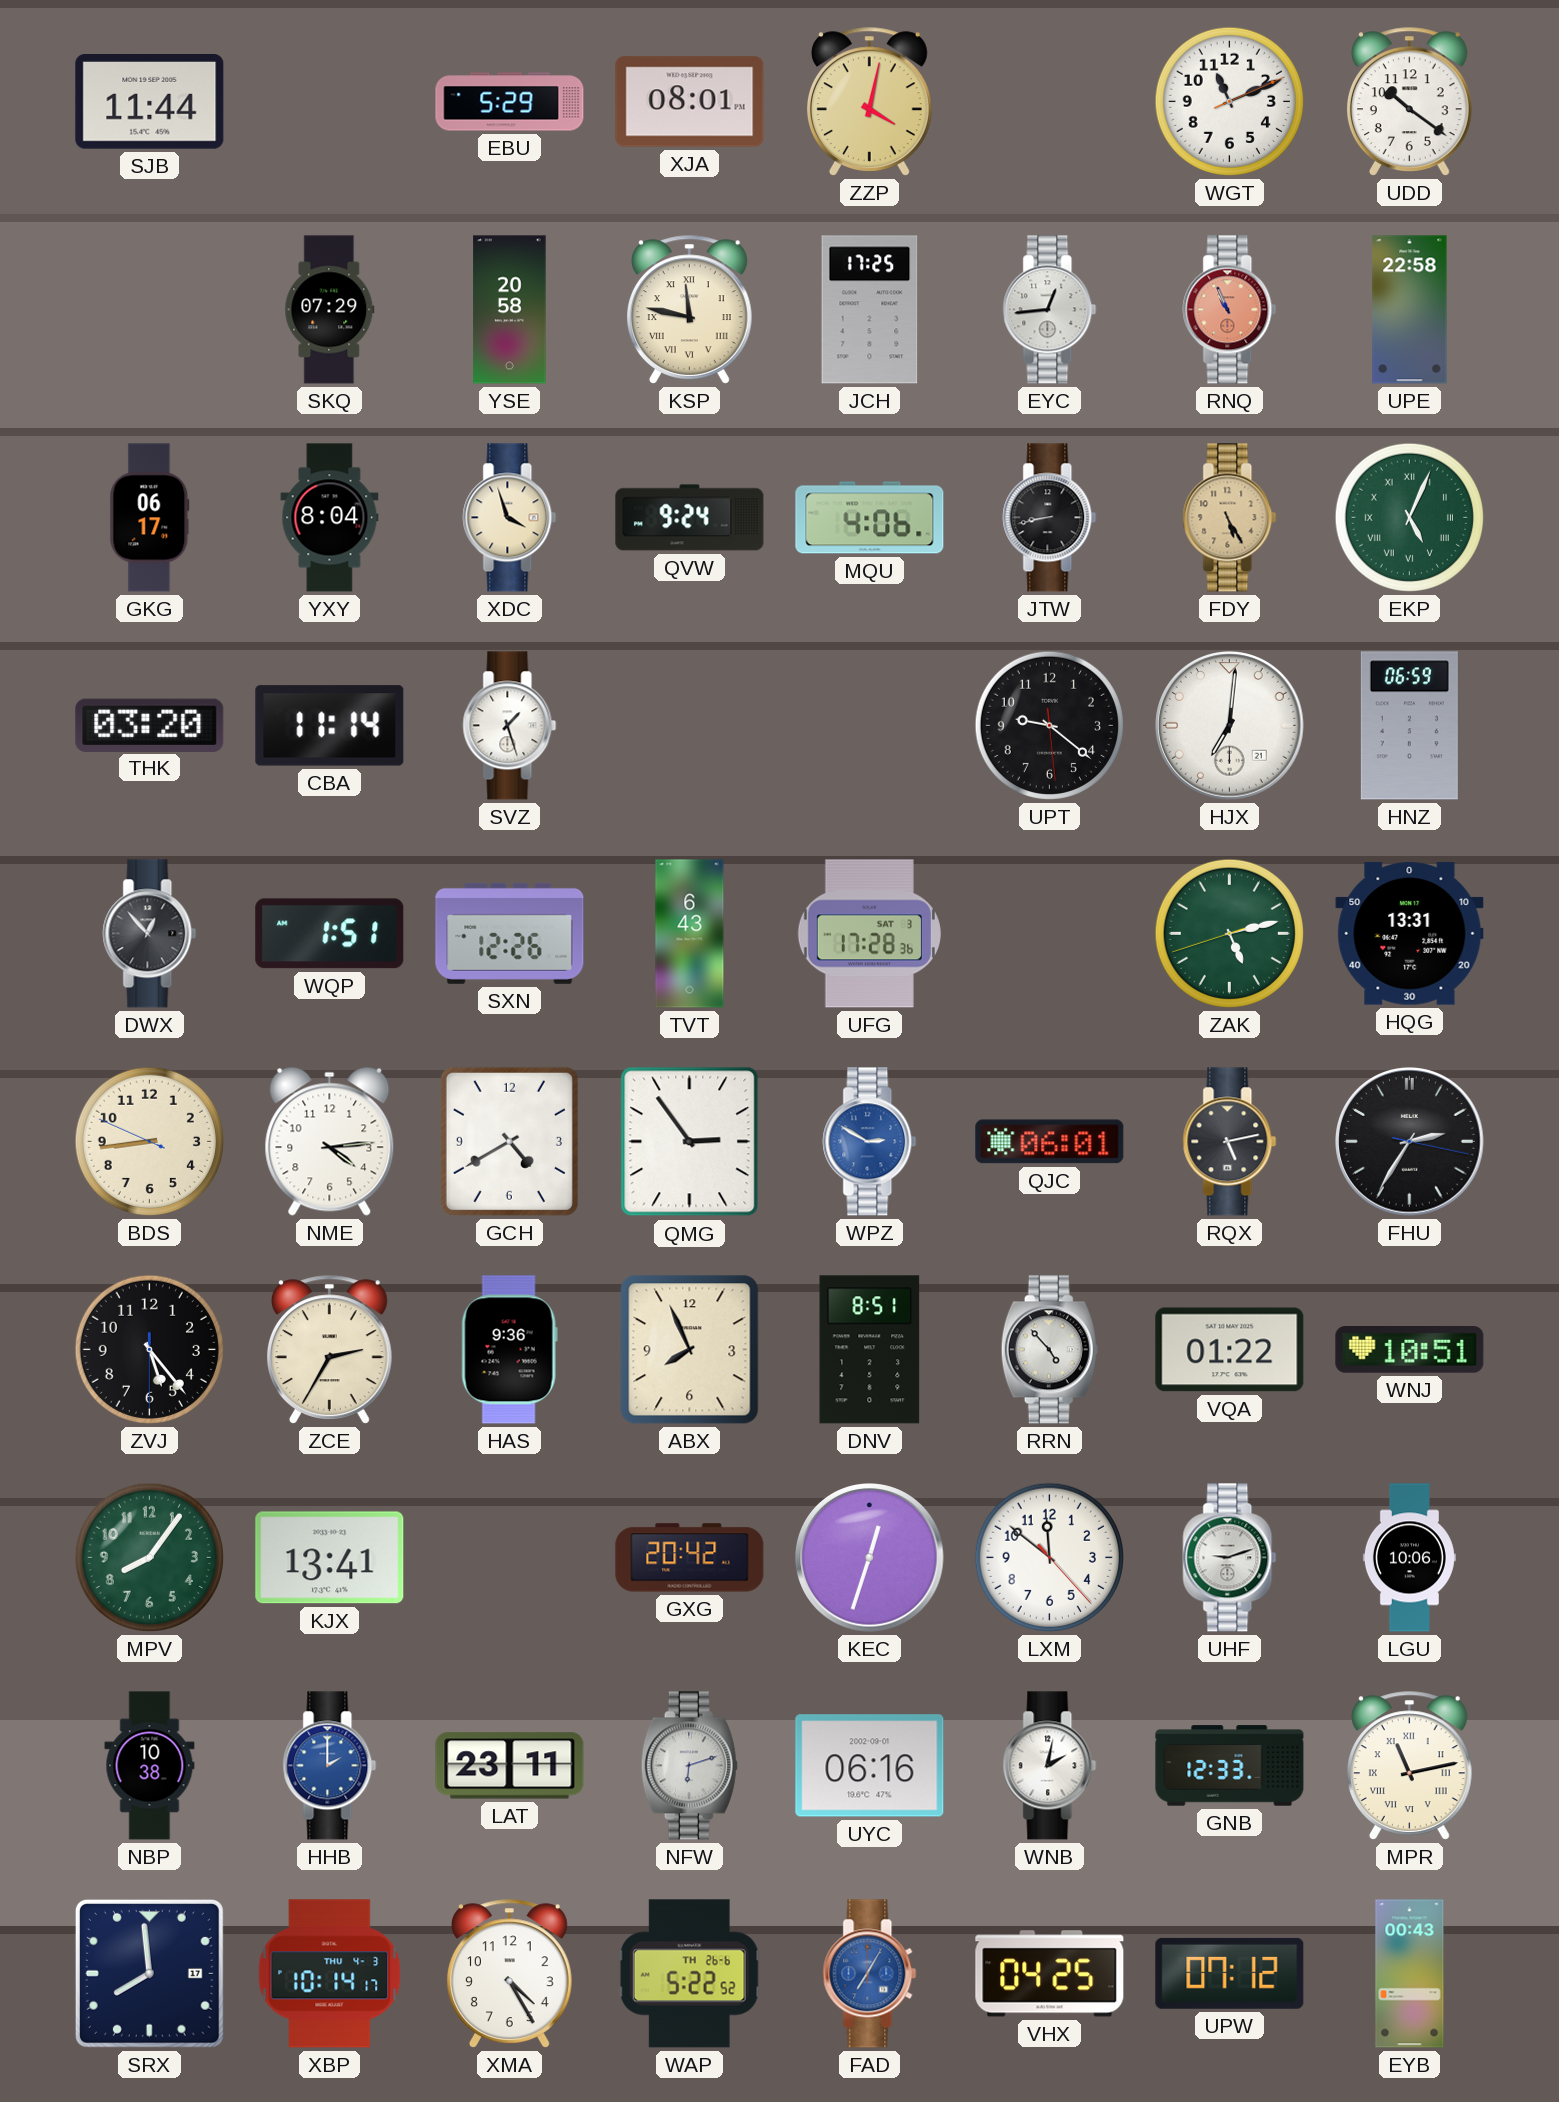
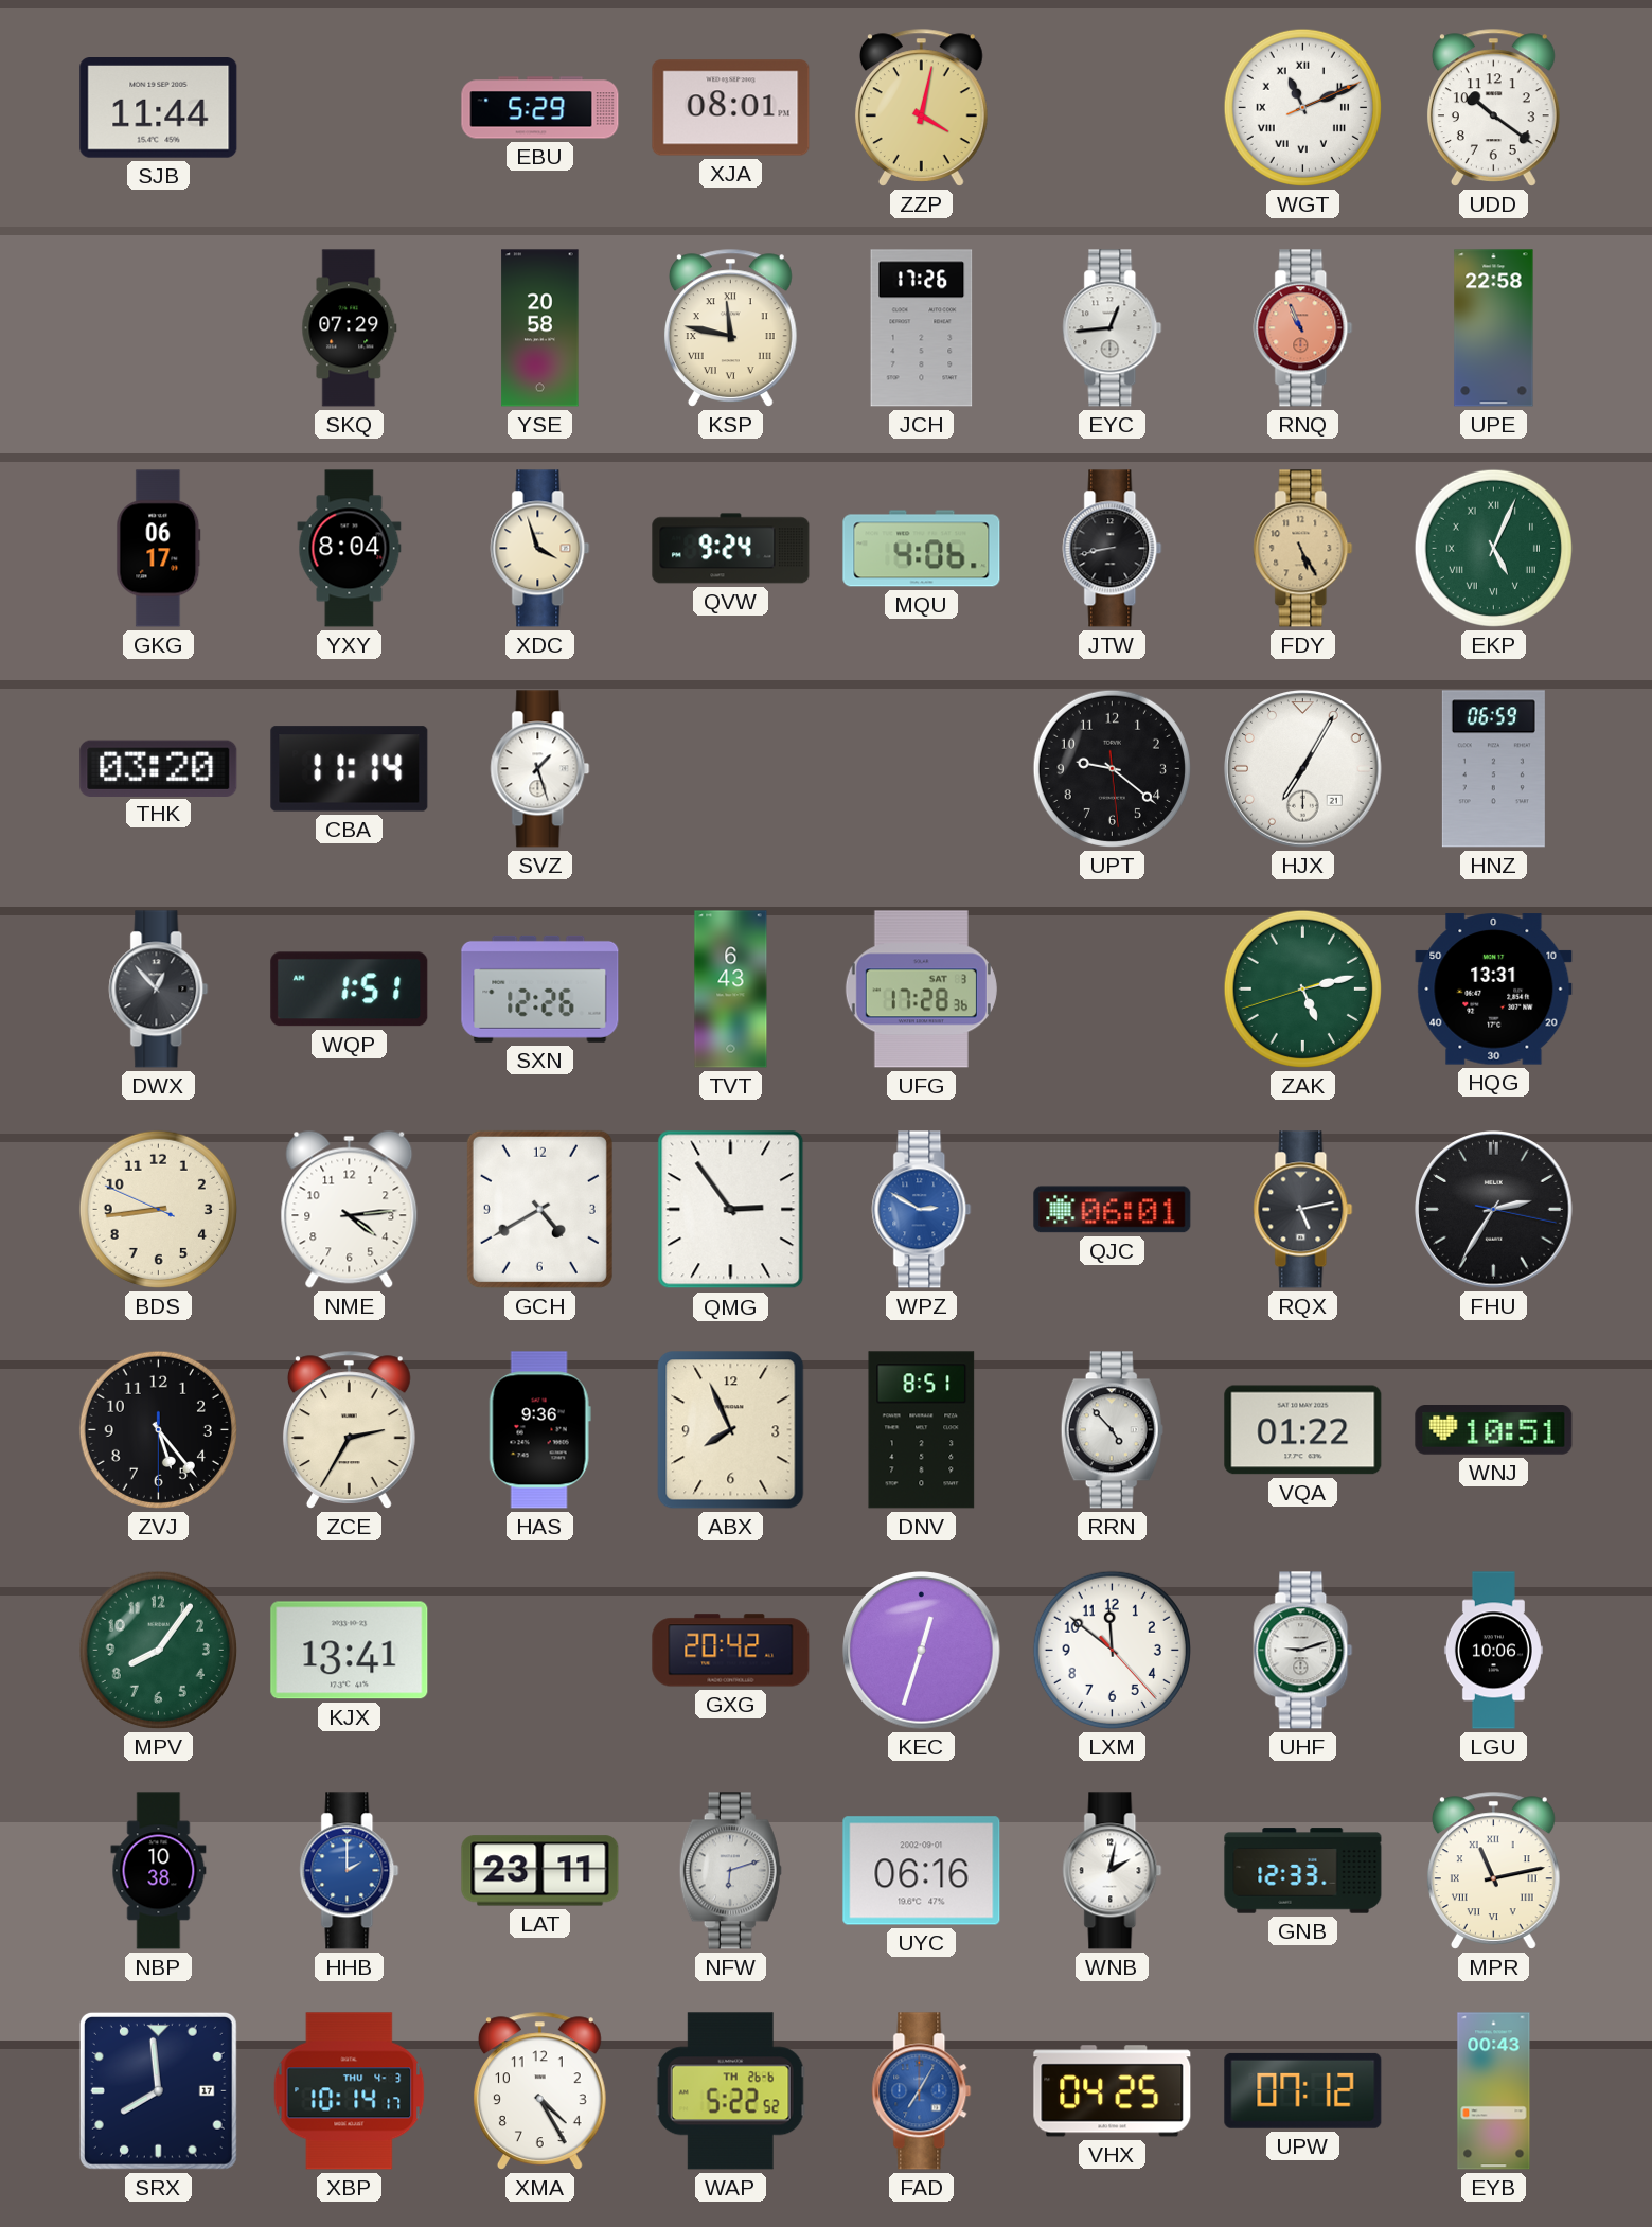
WGT numerals: Arabic -> Roman (1302, 107)
JCH: 17:25 -> 17:26 (922, 328)
HJX: 7:01 -> 7:05 (1303, 769)
